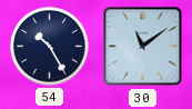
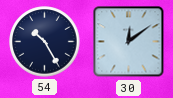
30: 11:09 -> 12:09 (129, 42)
